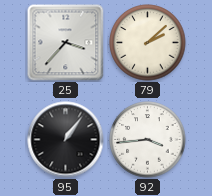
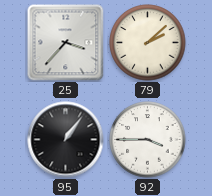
92: 3:44 -> 3:45 (148, 140)
